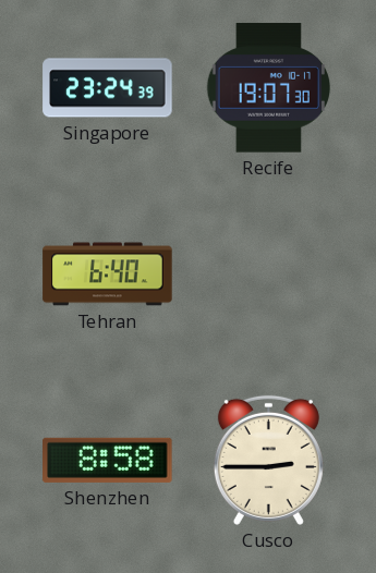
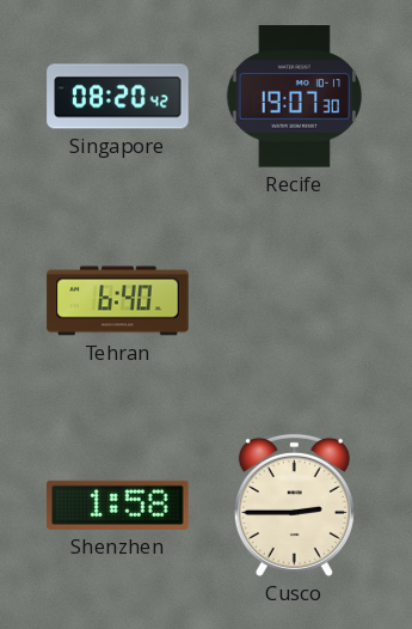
Singapore: 23:24 -> 08:20 (118, 97)
Shenzhen: 8:58 -> 1:58 (118, 505)
